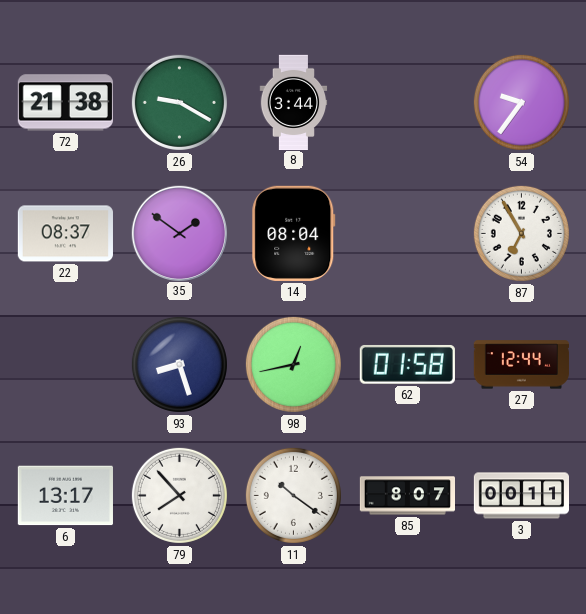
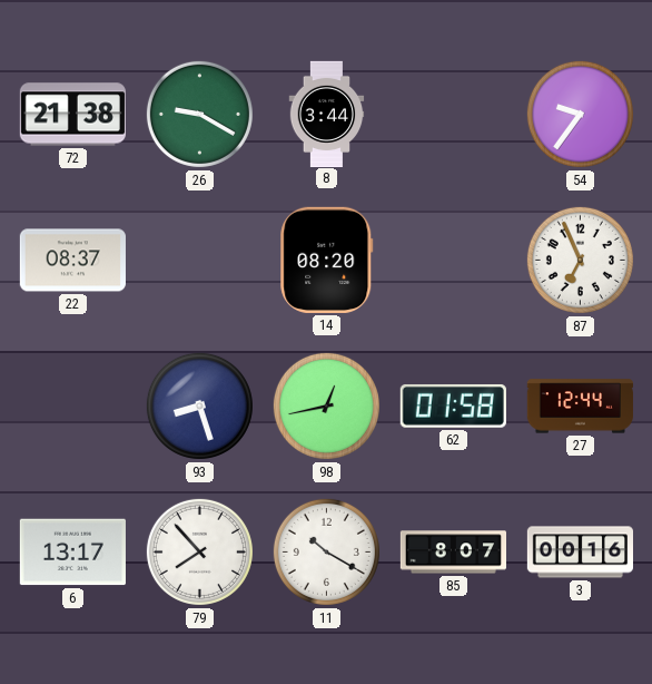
35: 1:51 -> none (179, 233)
14: 08:04 -> 08:20 (327, 260)
87: 6:55 -> 6:56 (580, 260)
11: 10:21 -> 10:20 (326, 551)
3: 00:11 -> 00:16 (580, 553)
